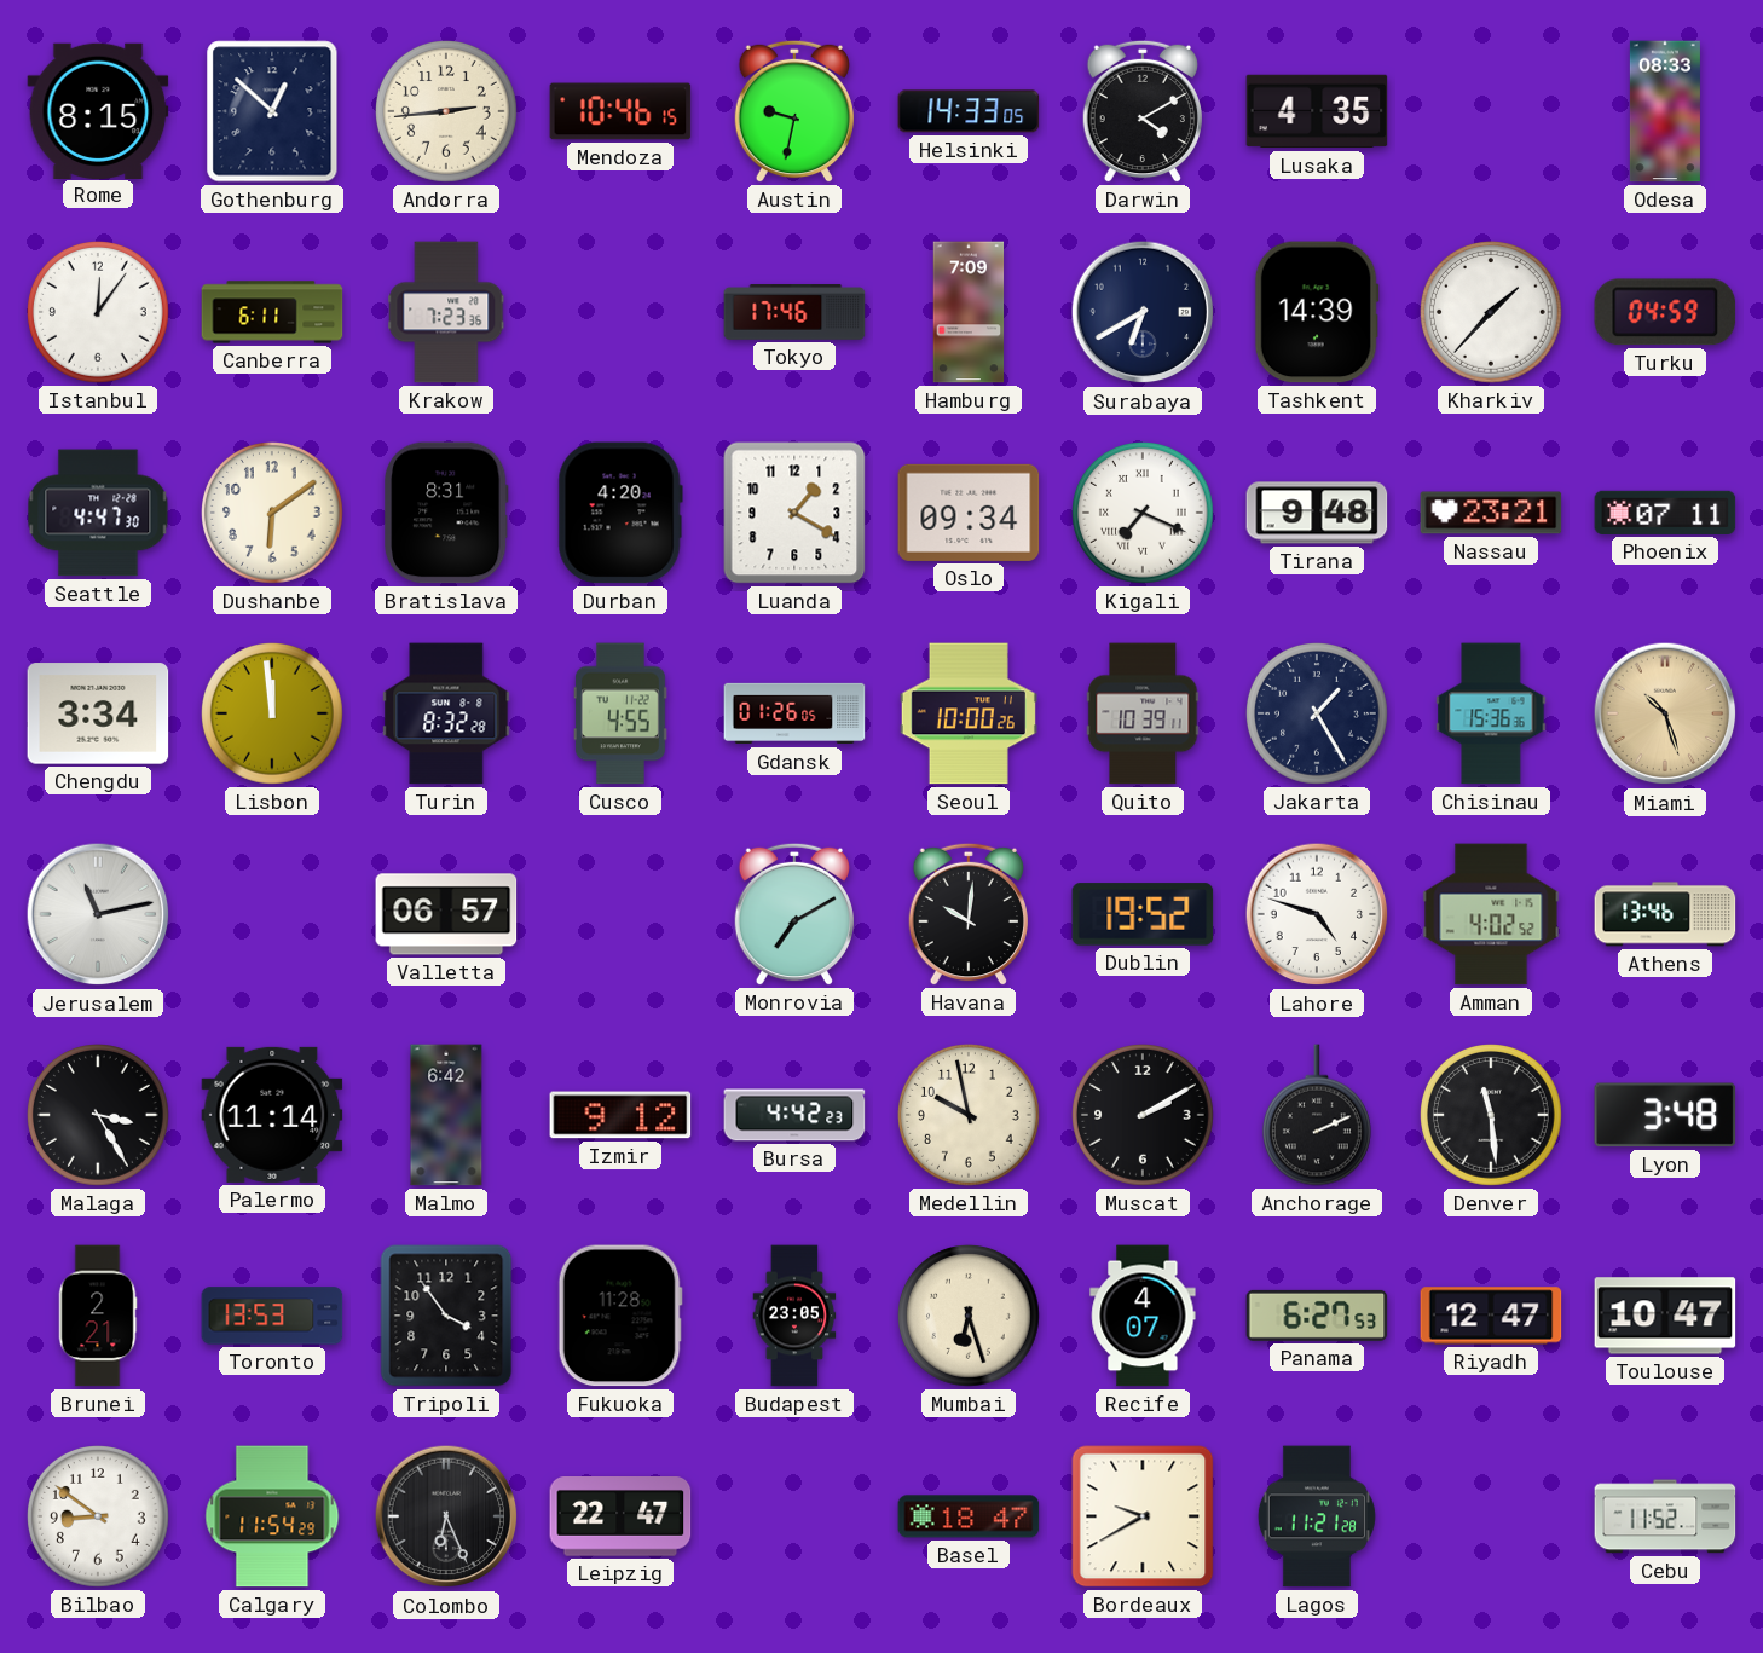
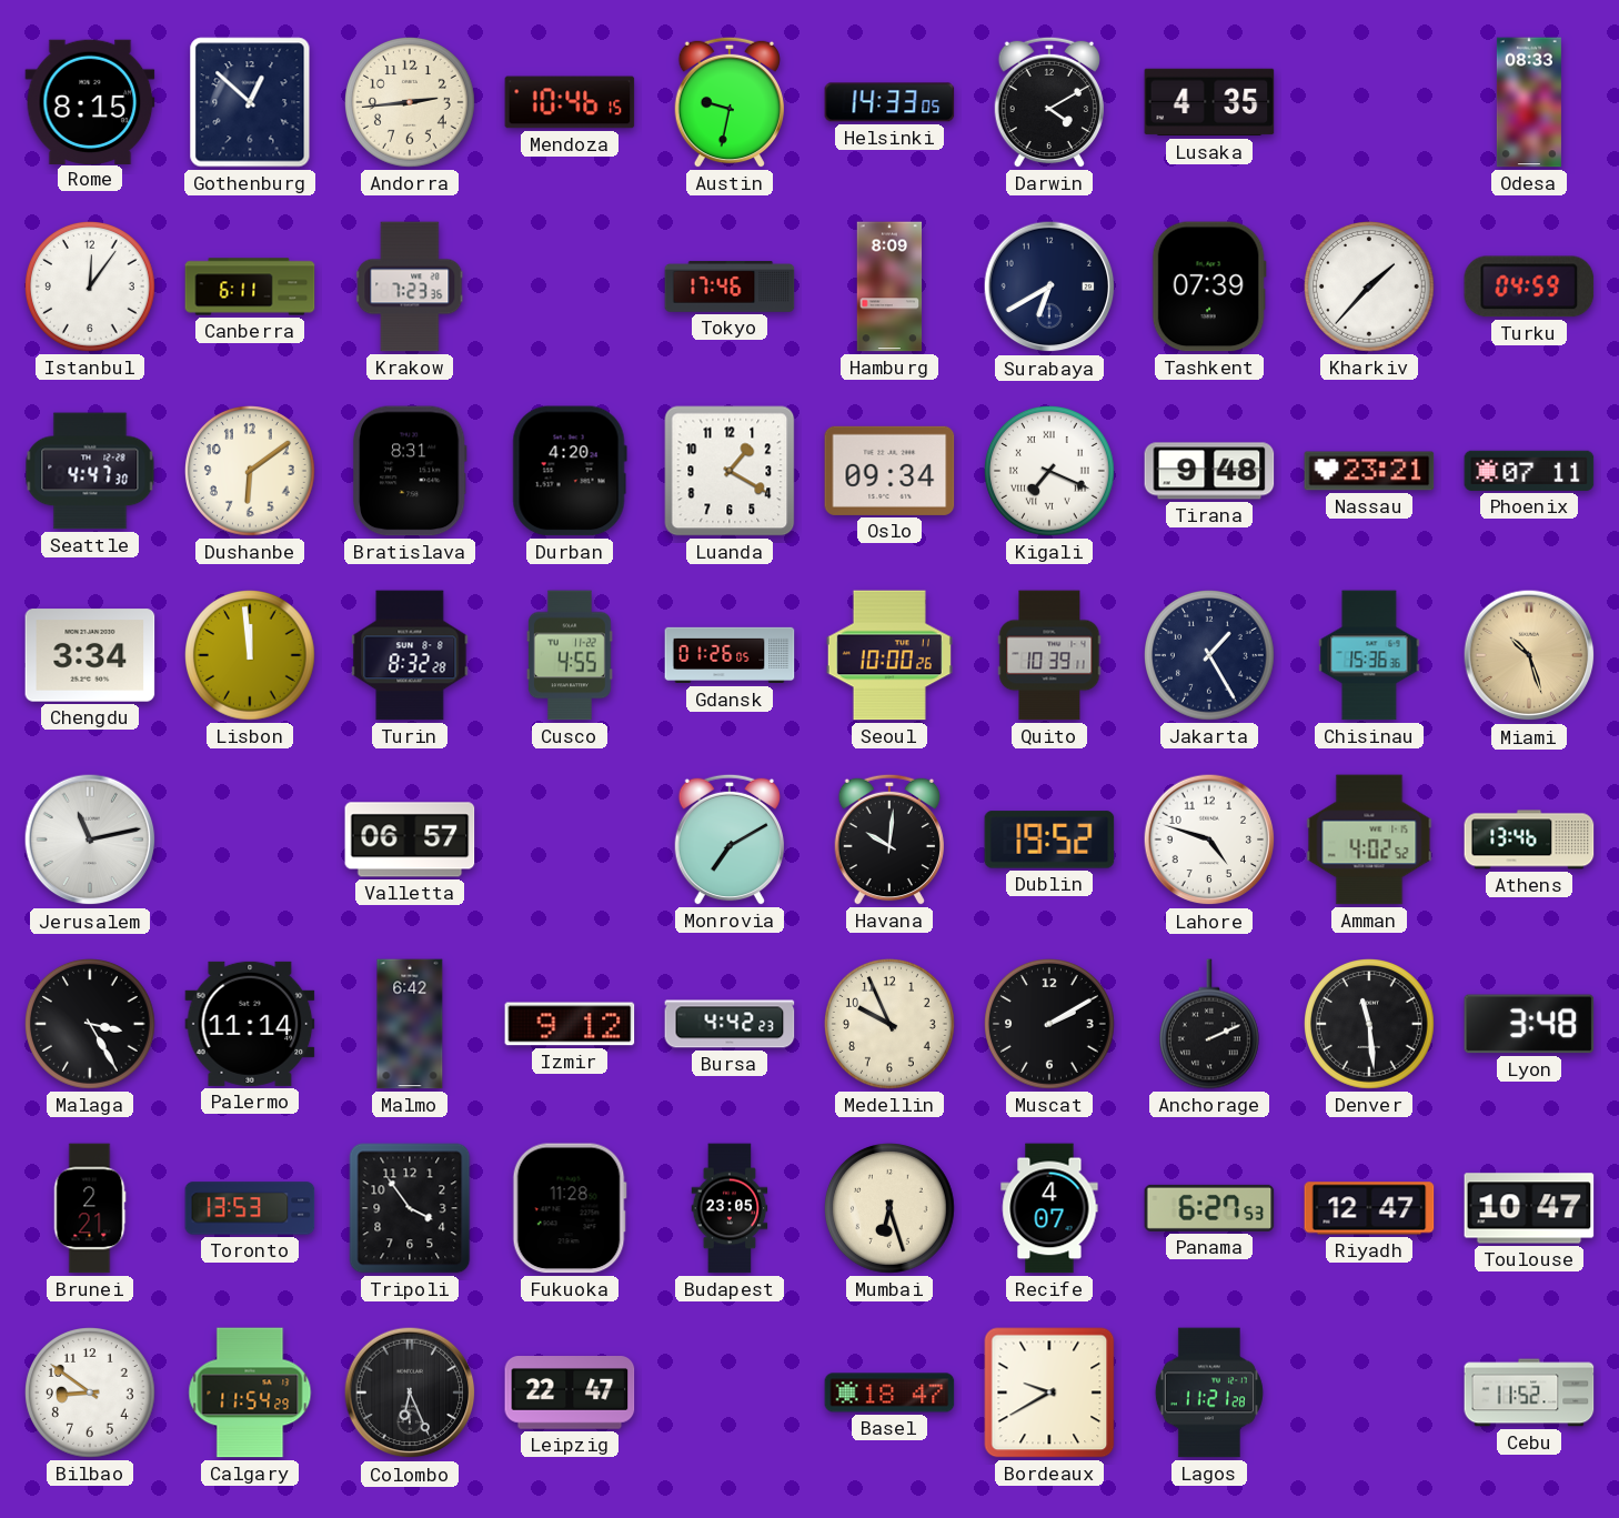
Hamburg: 7:09 -> 8:09 (889, 286)
Tashkent: 14:39 -> 07:39 (1209, 286)
Medellin: 9:58 -> 9:56 (891, 1025)
